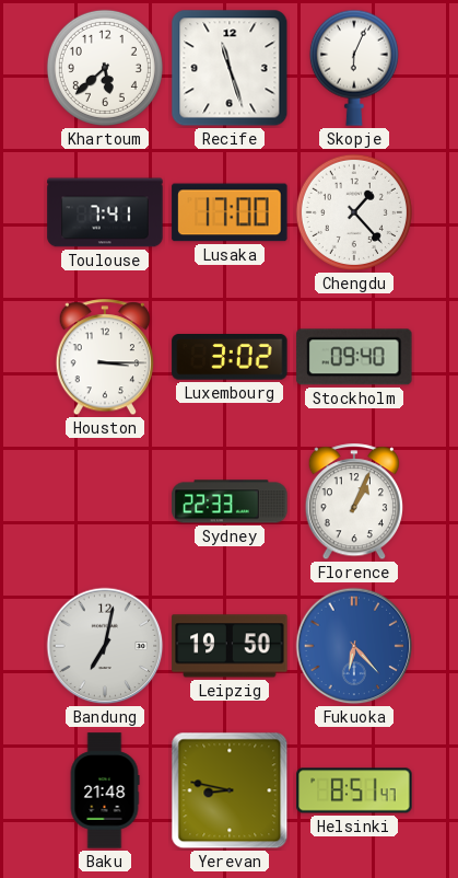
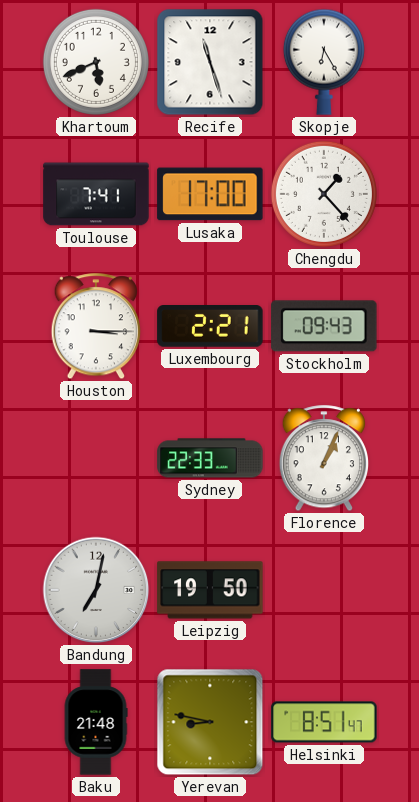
Khartoum: 5:38 -> 5:41 (96, 62)
Skopje: 6:04 -> 6:25 (324, 62)
Luxembourg: 3:02 -> 2:21 (210, 327)
Stockholm: 09:40 -> 09:43 (324, 326)
Fukuoka: 6:23 -> none (354, 646)
